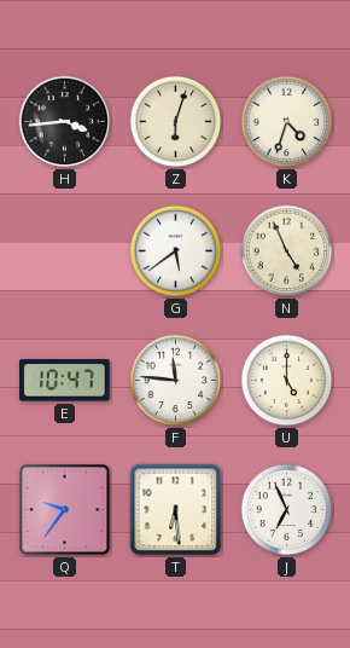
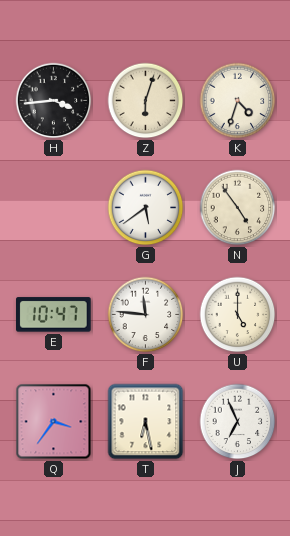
N: 4:56 -> 4:54 (238, 208)
Q: 9:36 -> 3:36 (54, 422)
T: 6:29 -> 6:28 (146, 422)
